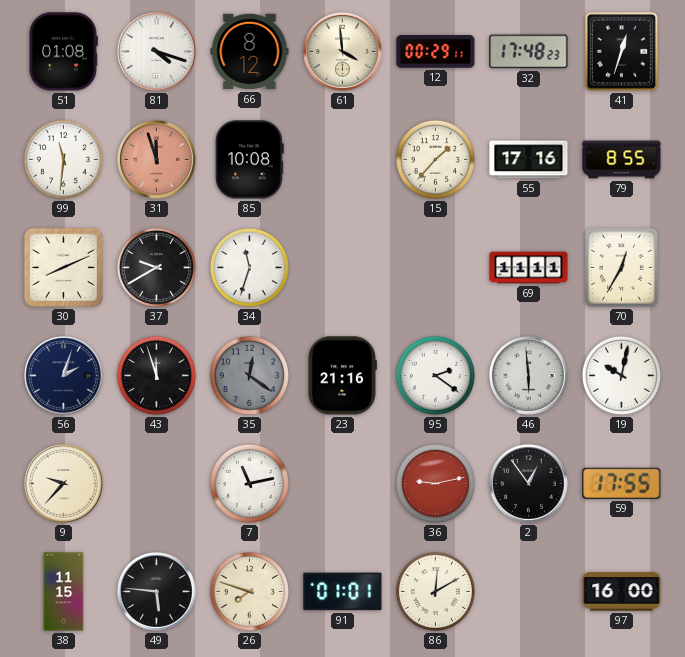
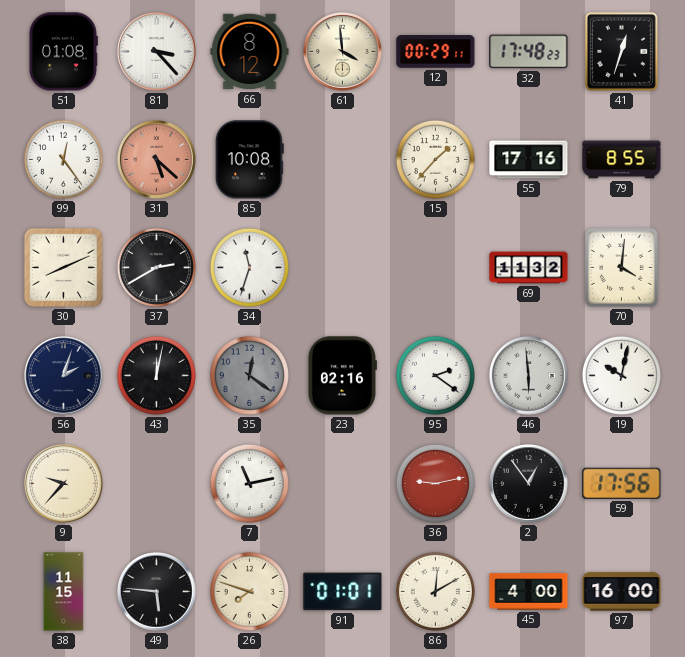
81: 4:18 -> 3:23 (157, 52)
99: 11:31 -> 12:24 (63, 159)
31: 11:57 -> 5:22 (157, 160)
37: 9:40 -> 2:40 (156, 267)
69: 11:11 -> 11:32 (529, 268)
70: 12:35 -> 4:01 (622, 268)
43: 11:57 -> 12:02 (156, 375)
23: 21:16 -> 02:16 (342, 376)
59: 17:55 -> 17:56 (622, 483)
45: none -> 4:00 (529, 592)
